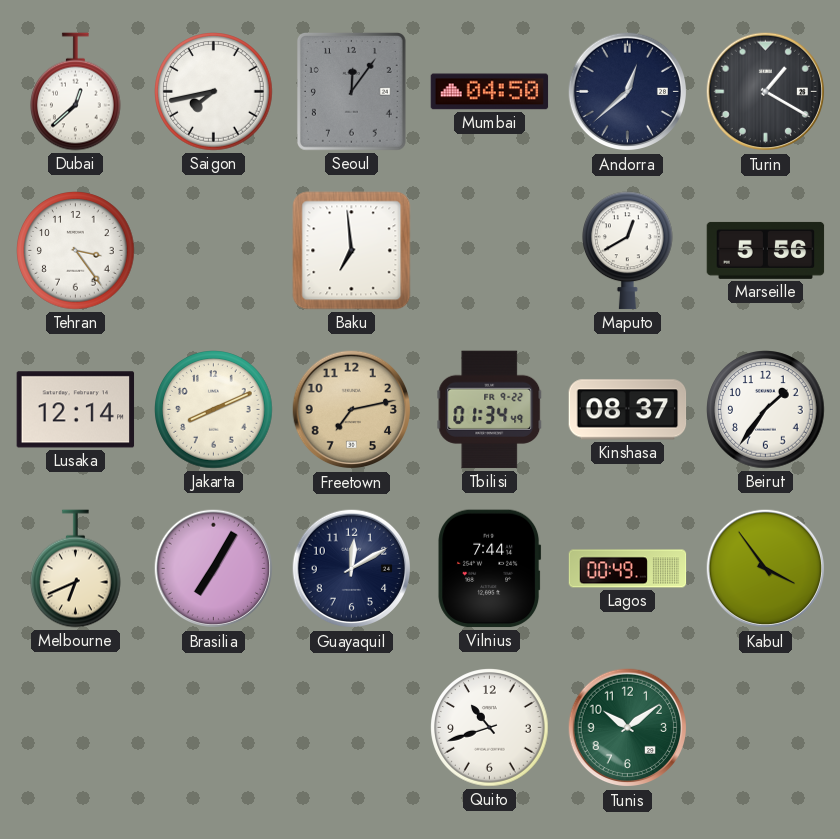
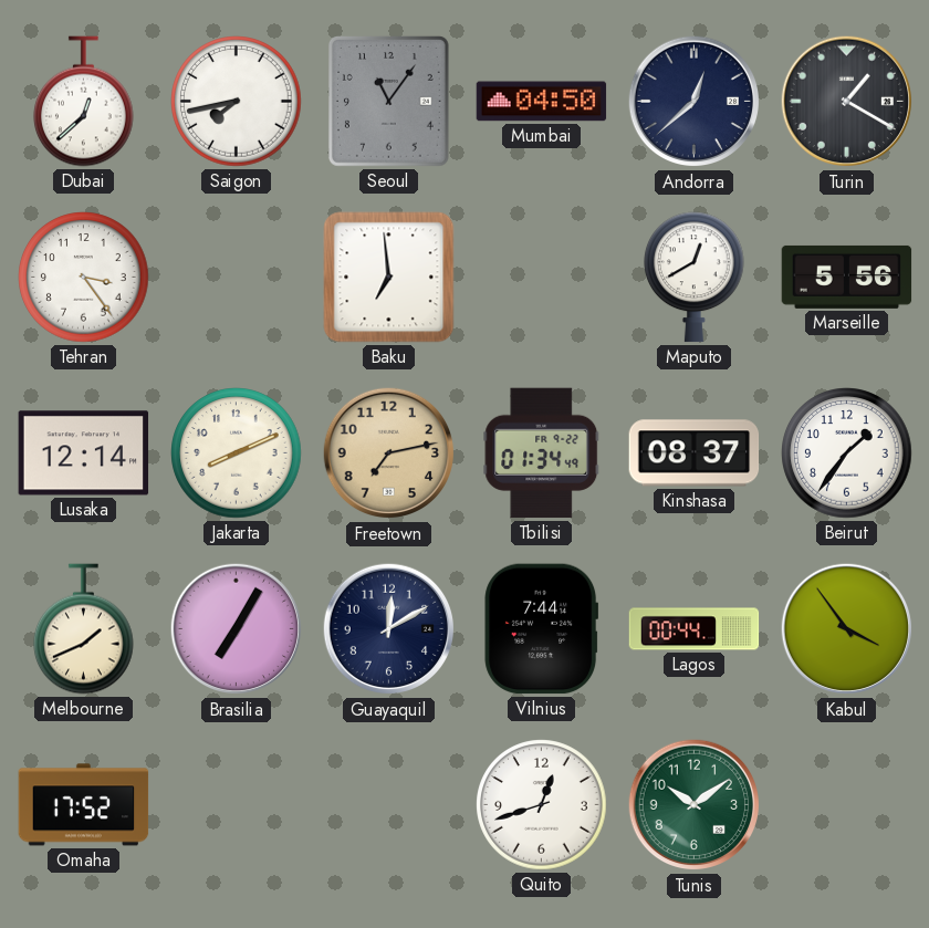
Seoul: 12:06 -> 11:06 (388, 101)
Melbourne: 6:41 -> 1:41 (84, 629)
Lagos: 00:49 -> 00:44 (695, 629)
Omaha: none -> 17:52 (84, 805)
Quito: 10:42 -> 12:42 (542, 805)
